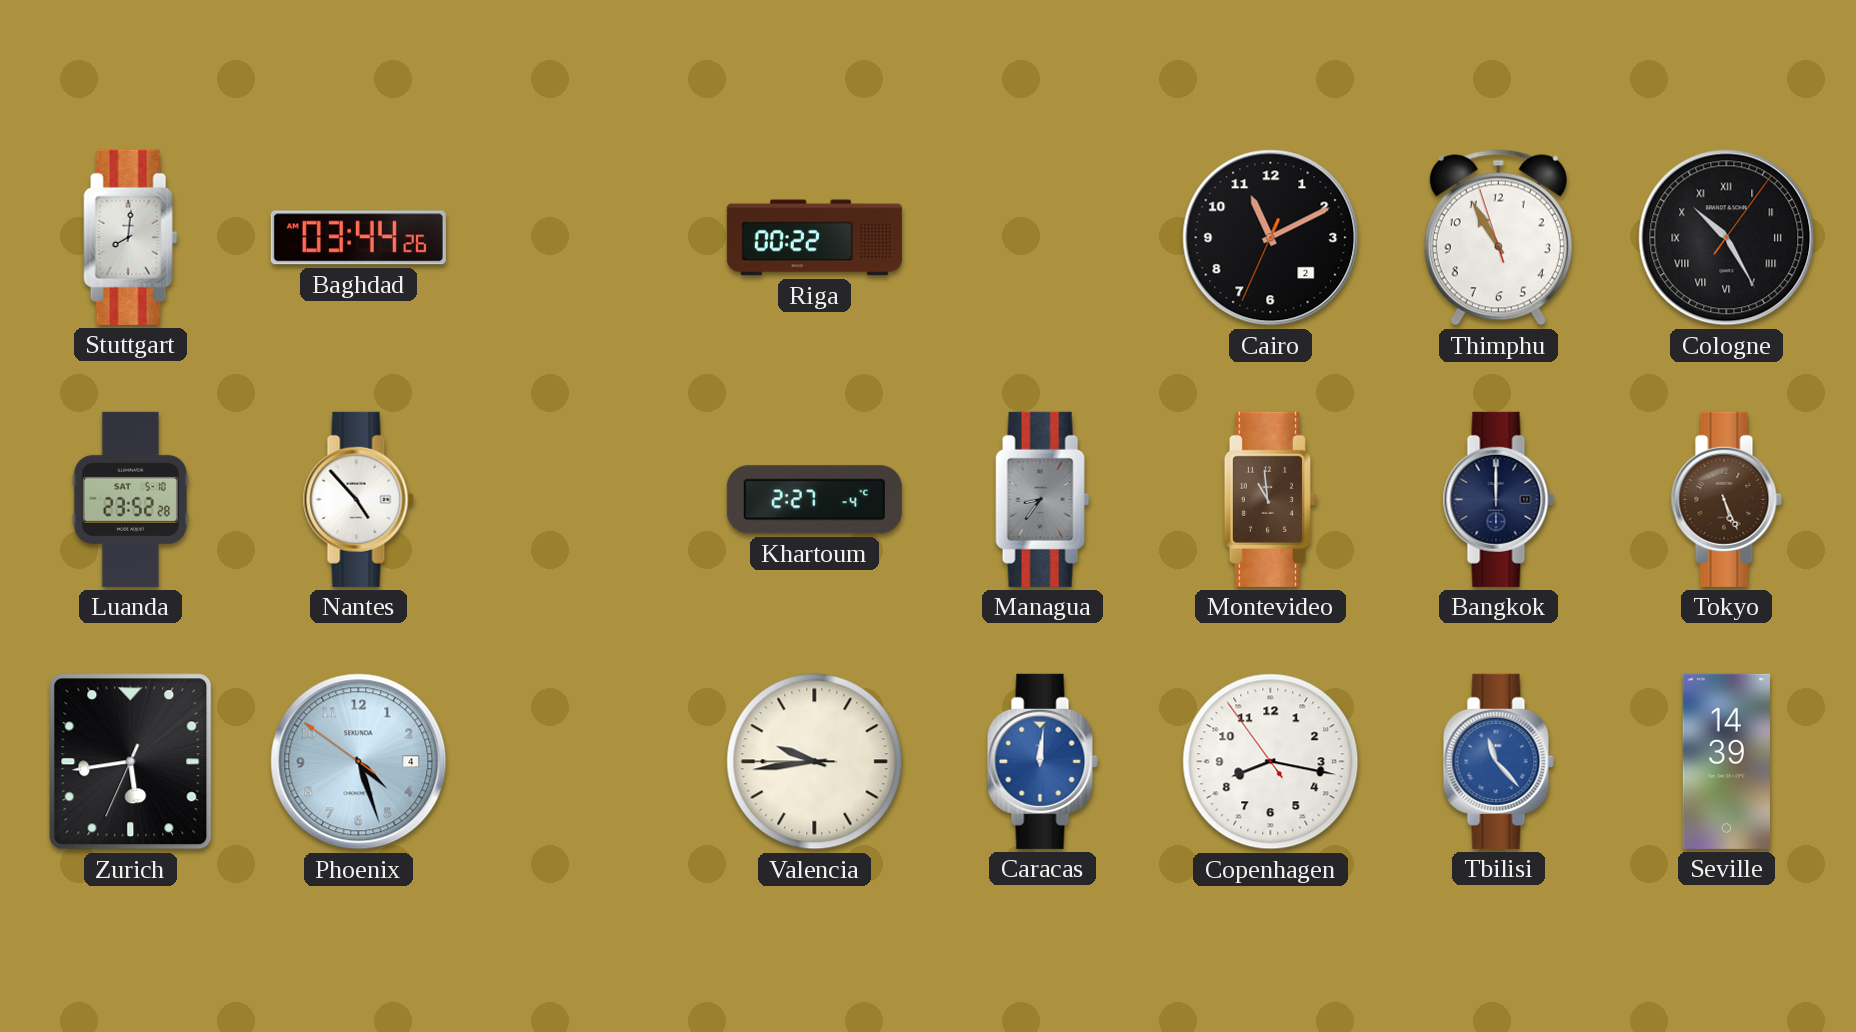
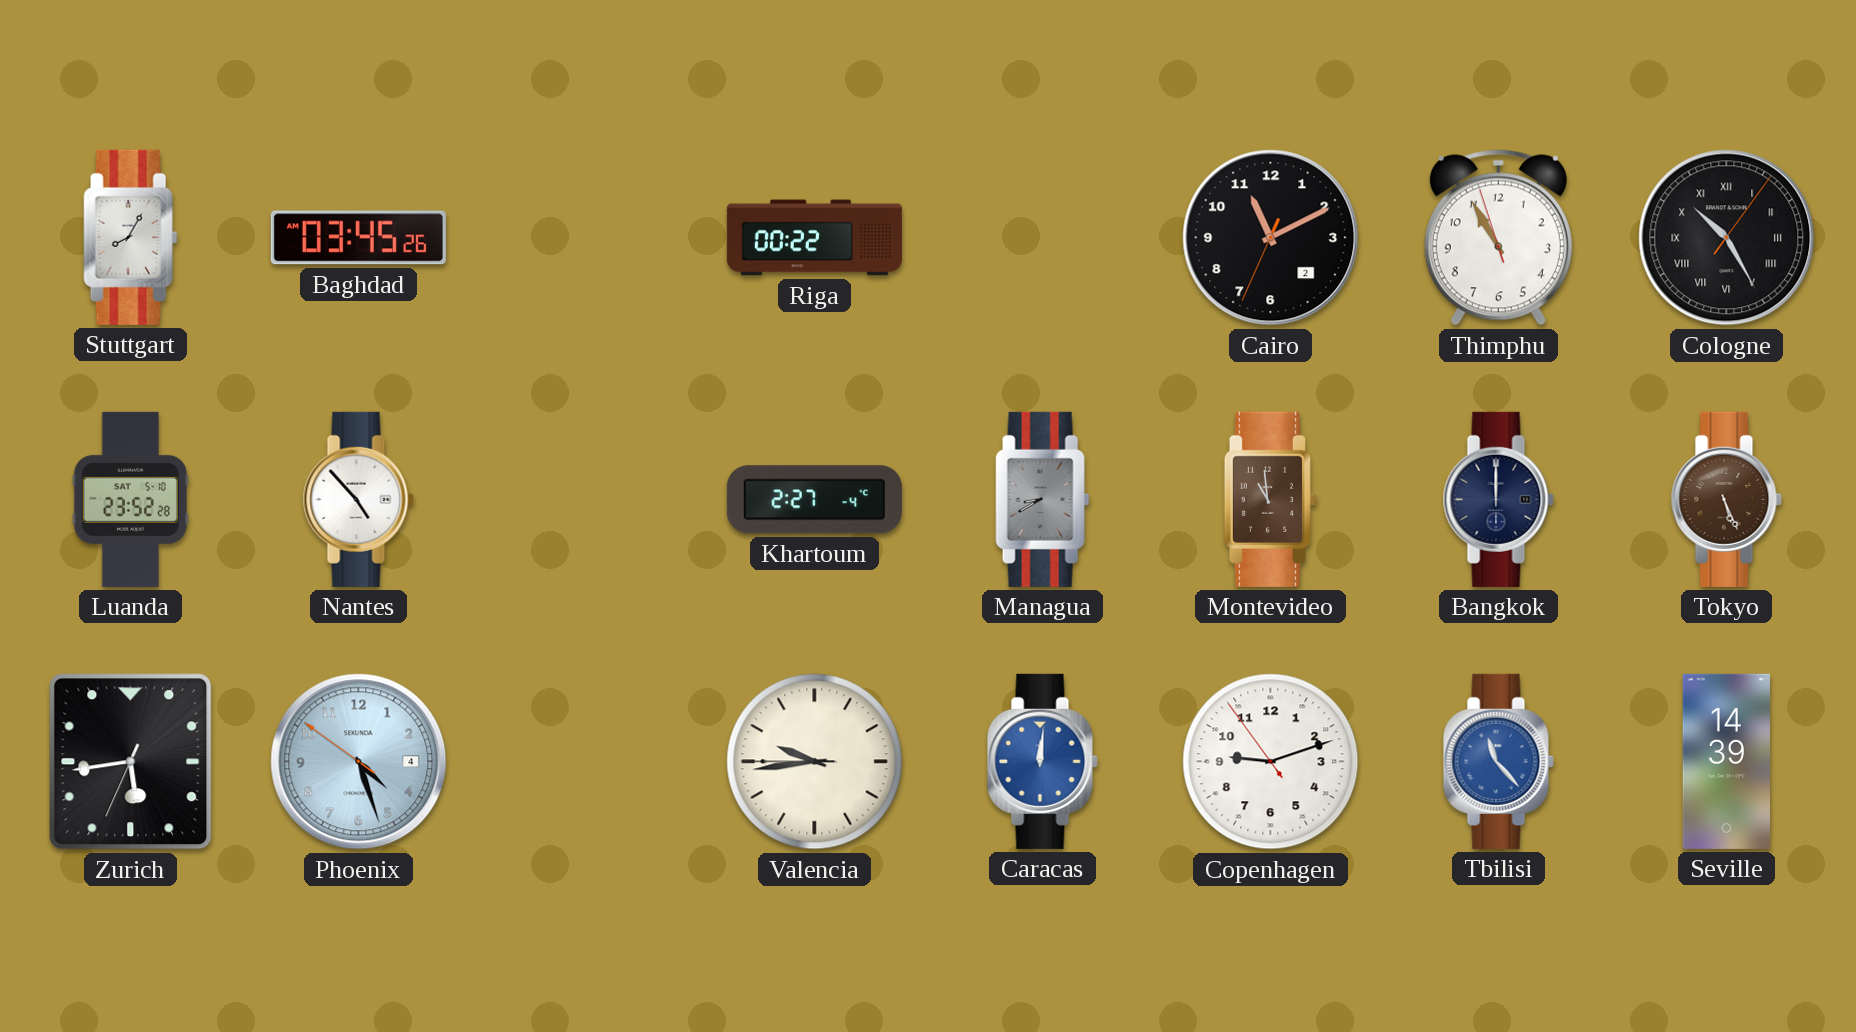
Stuttgart: 8:01 -> 8:05 (131, 237)
Baghdad: 03:44 -> 03:45 (358, 238)
Managua: 8:36 -> 8:40 (1043, 499)
Copenhagen: 8:16 -> 9:11 (1271, 762)
